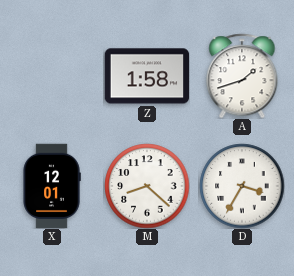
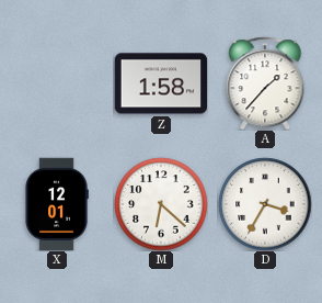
A: 1:42 -> 1:37 (265, 83)
M: 8:22 -> 6:22 (161, 204)
